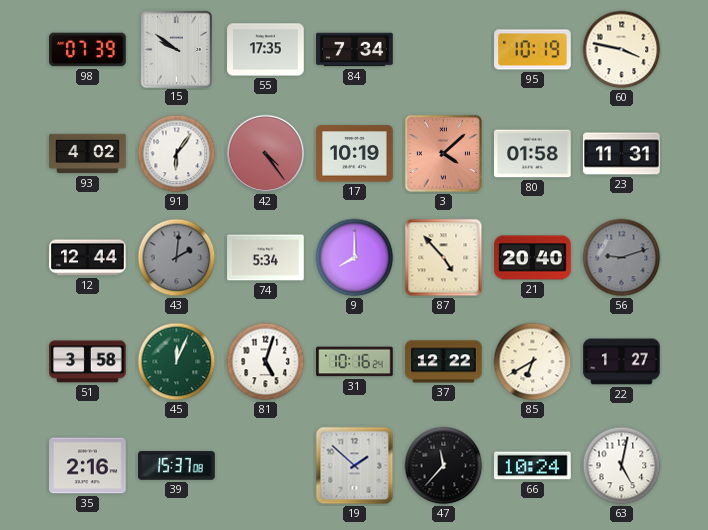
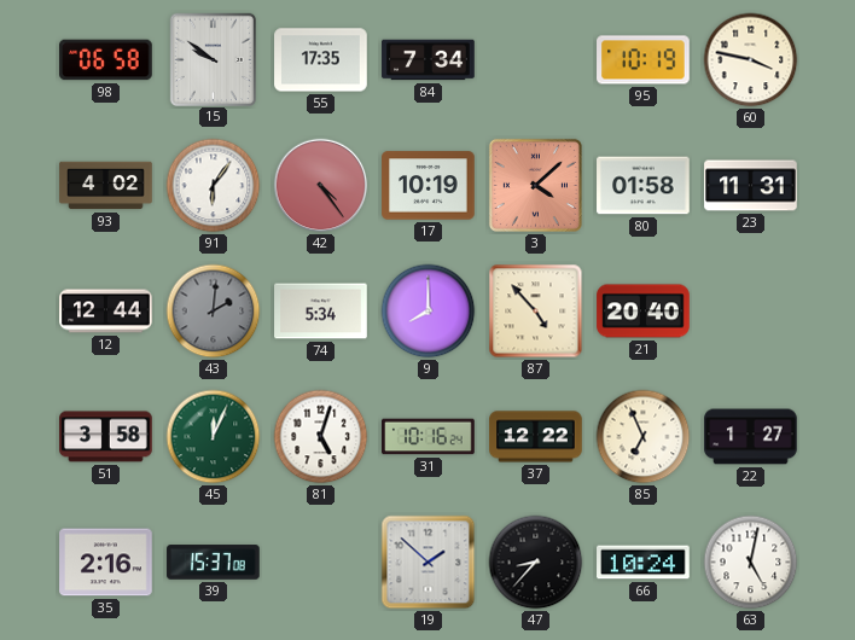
98: 07:39 -> 06:58 (106, 60)
56: 9:12 -> none (622, 258)
85: 6:40 -> 6:56 (644, 437)
47: 11:37 -> 8:37 (536, 563)
